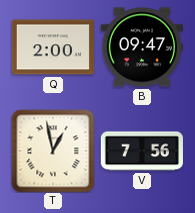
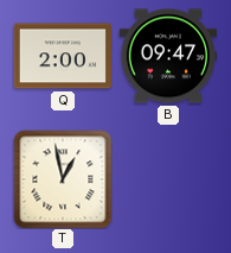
V: 7:56 -> none (142, 151)
